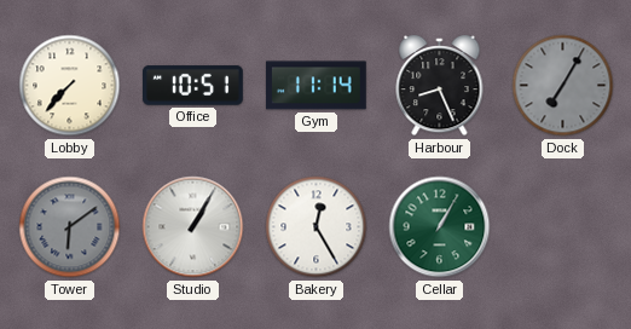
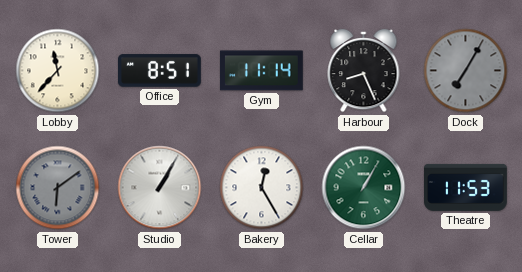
Lobby: 7:37 -> 11:37 (58, 71)
Office: 10:51 -> 8:51 (160, 71)
Theatre: none -> 11:53 (466, 187)
